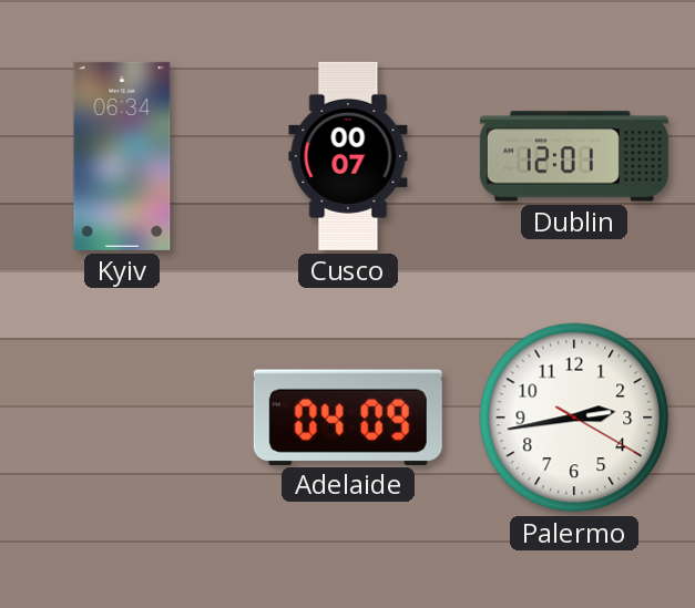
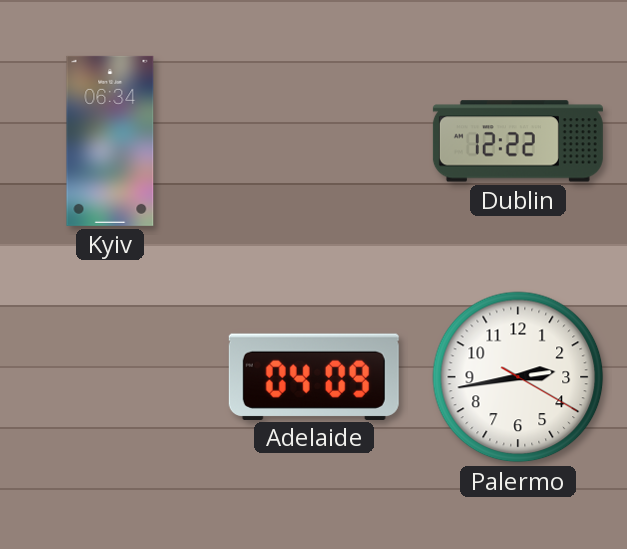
Cusco: 00:07 -> none (348, 156)
Dublin: 12:01 -> 12:22 (518, 141)
